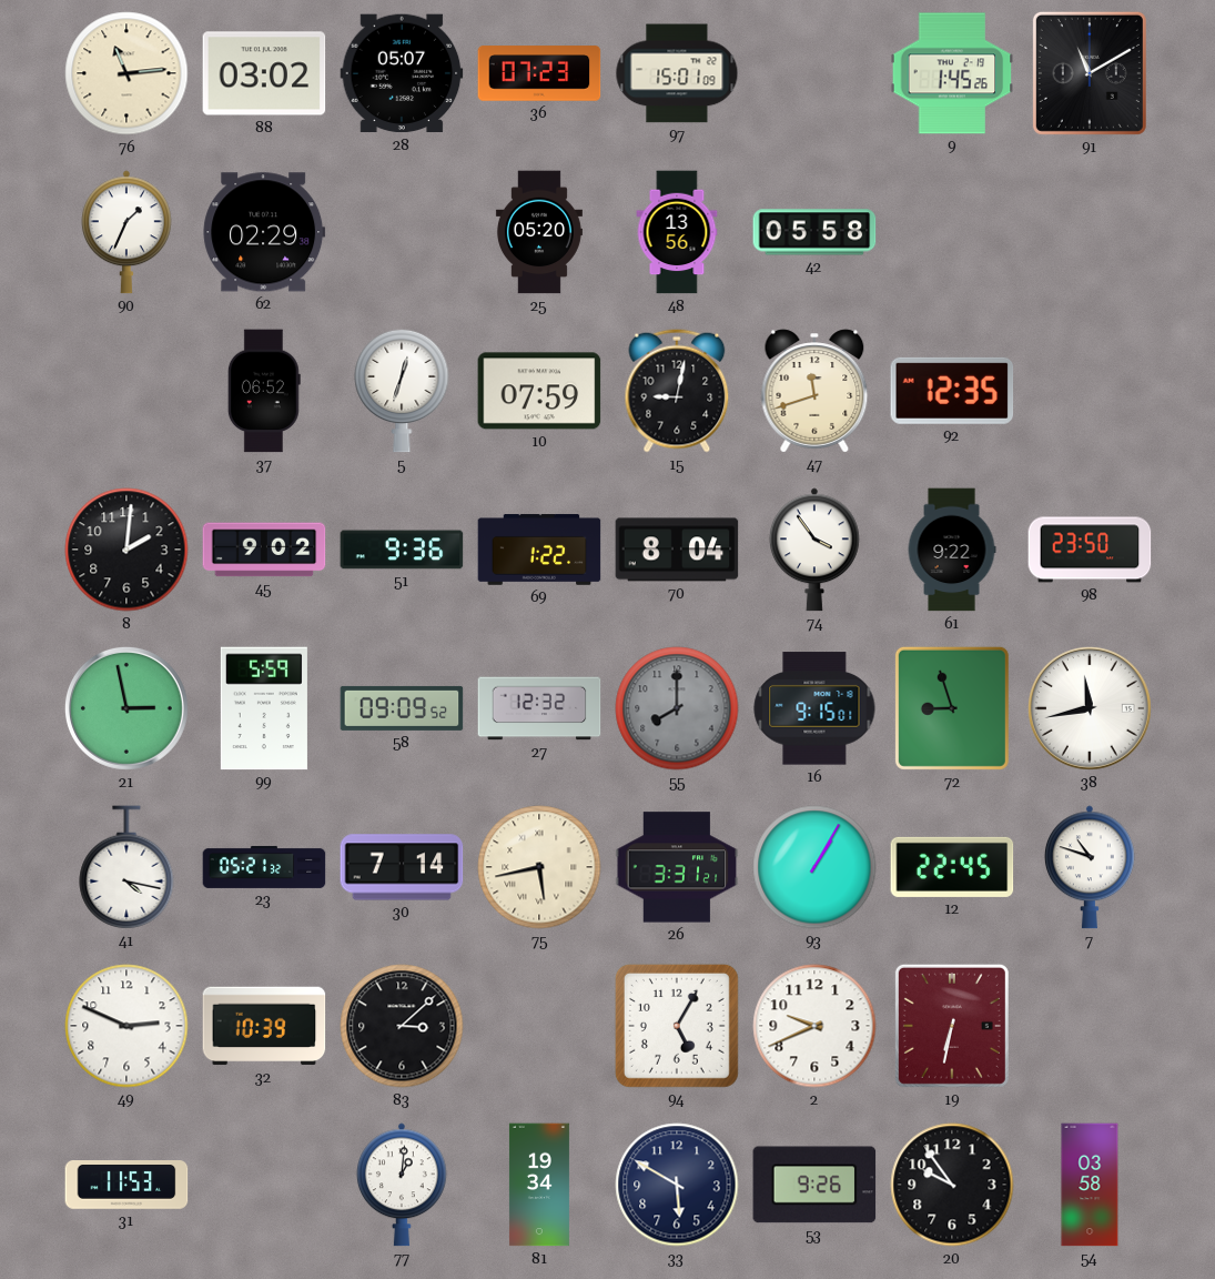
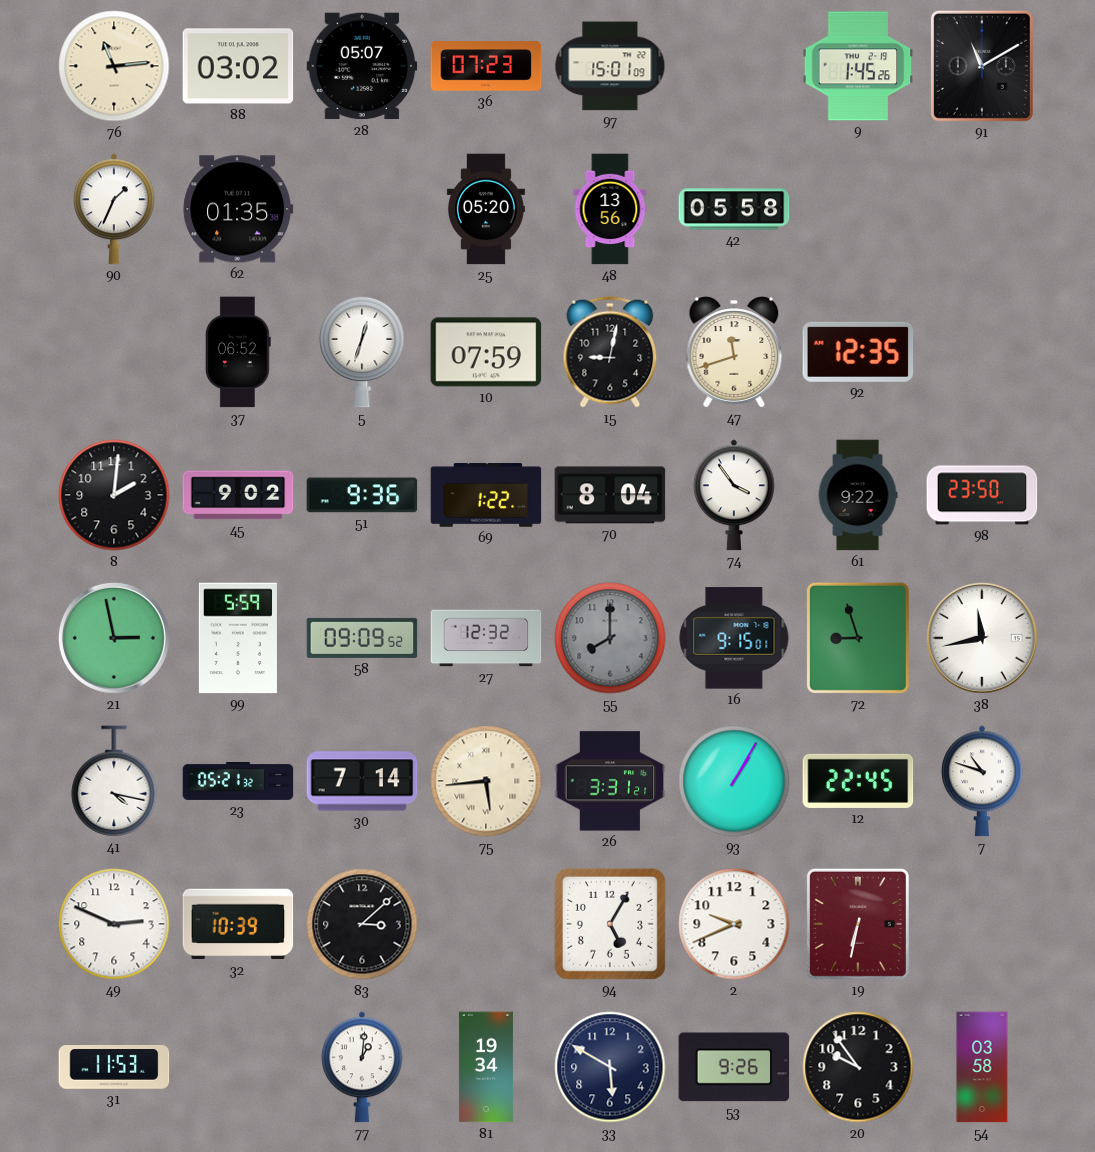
62: 02:29 -> 01:35 (238, 209)
75: 5:43 -> 5:44 (486, 781)
